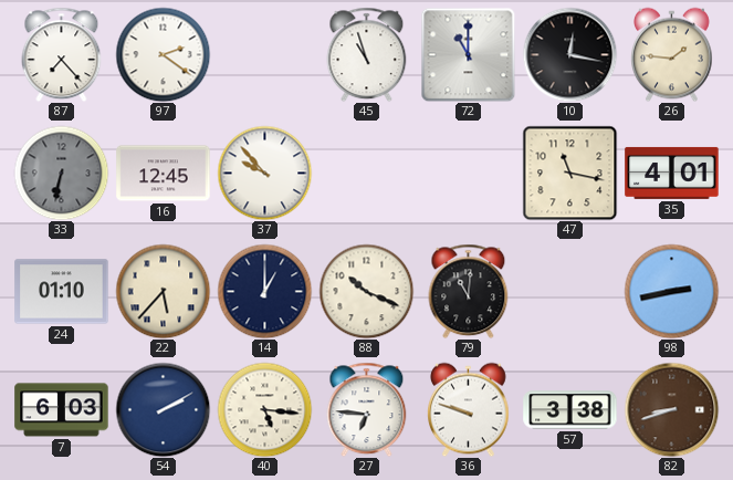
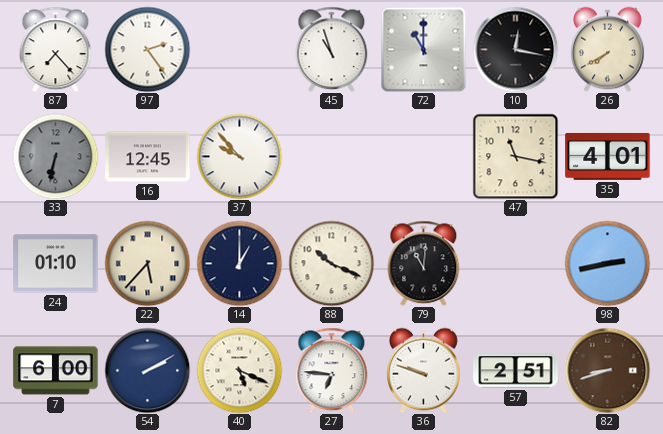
97: 2:21 -> 2:24 (147, 49)
26: 1:46 -> 7:40 (608, 49)
7: 6:03 -> 6:00 (56, 371)
40: 5:16 -> 5:19 (239, 370)
57: 3:38 -> 2:51 (516, 371)
